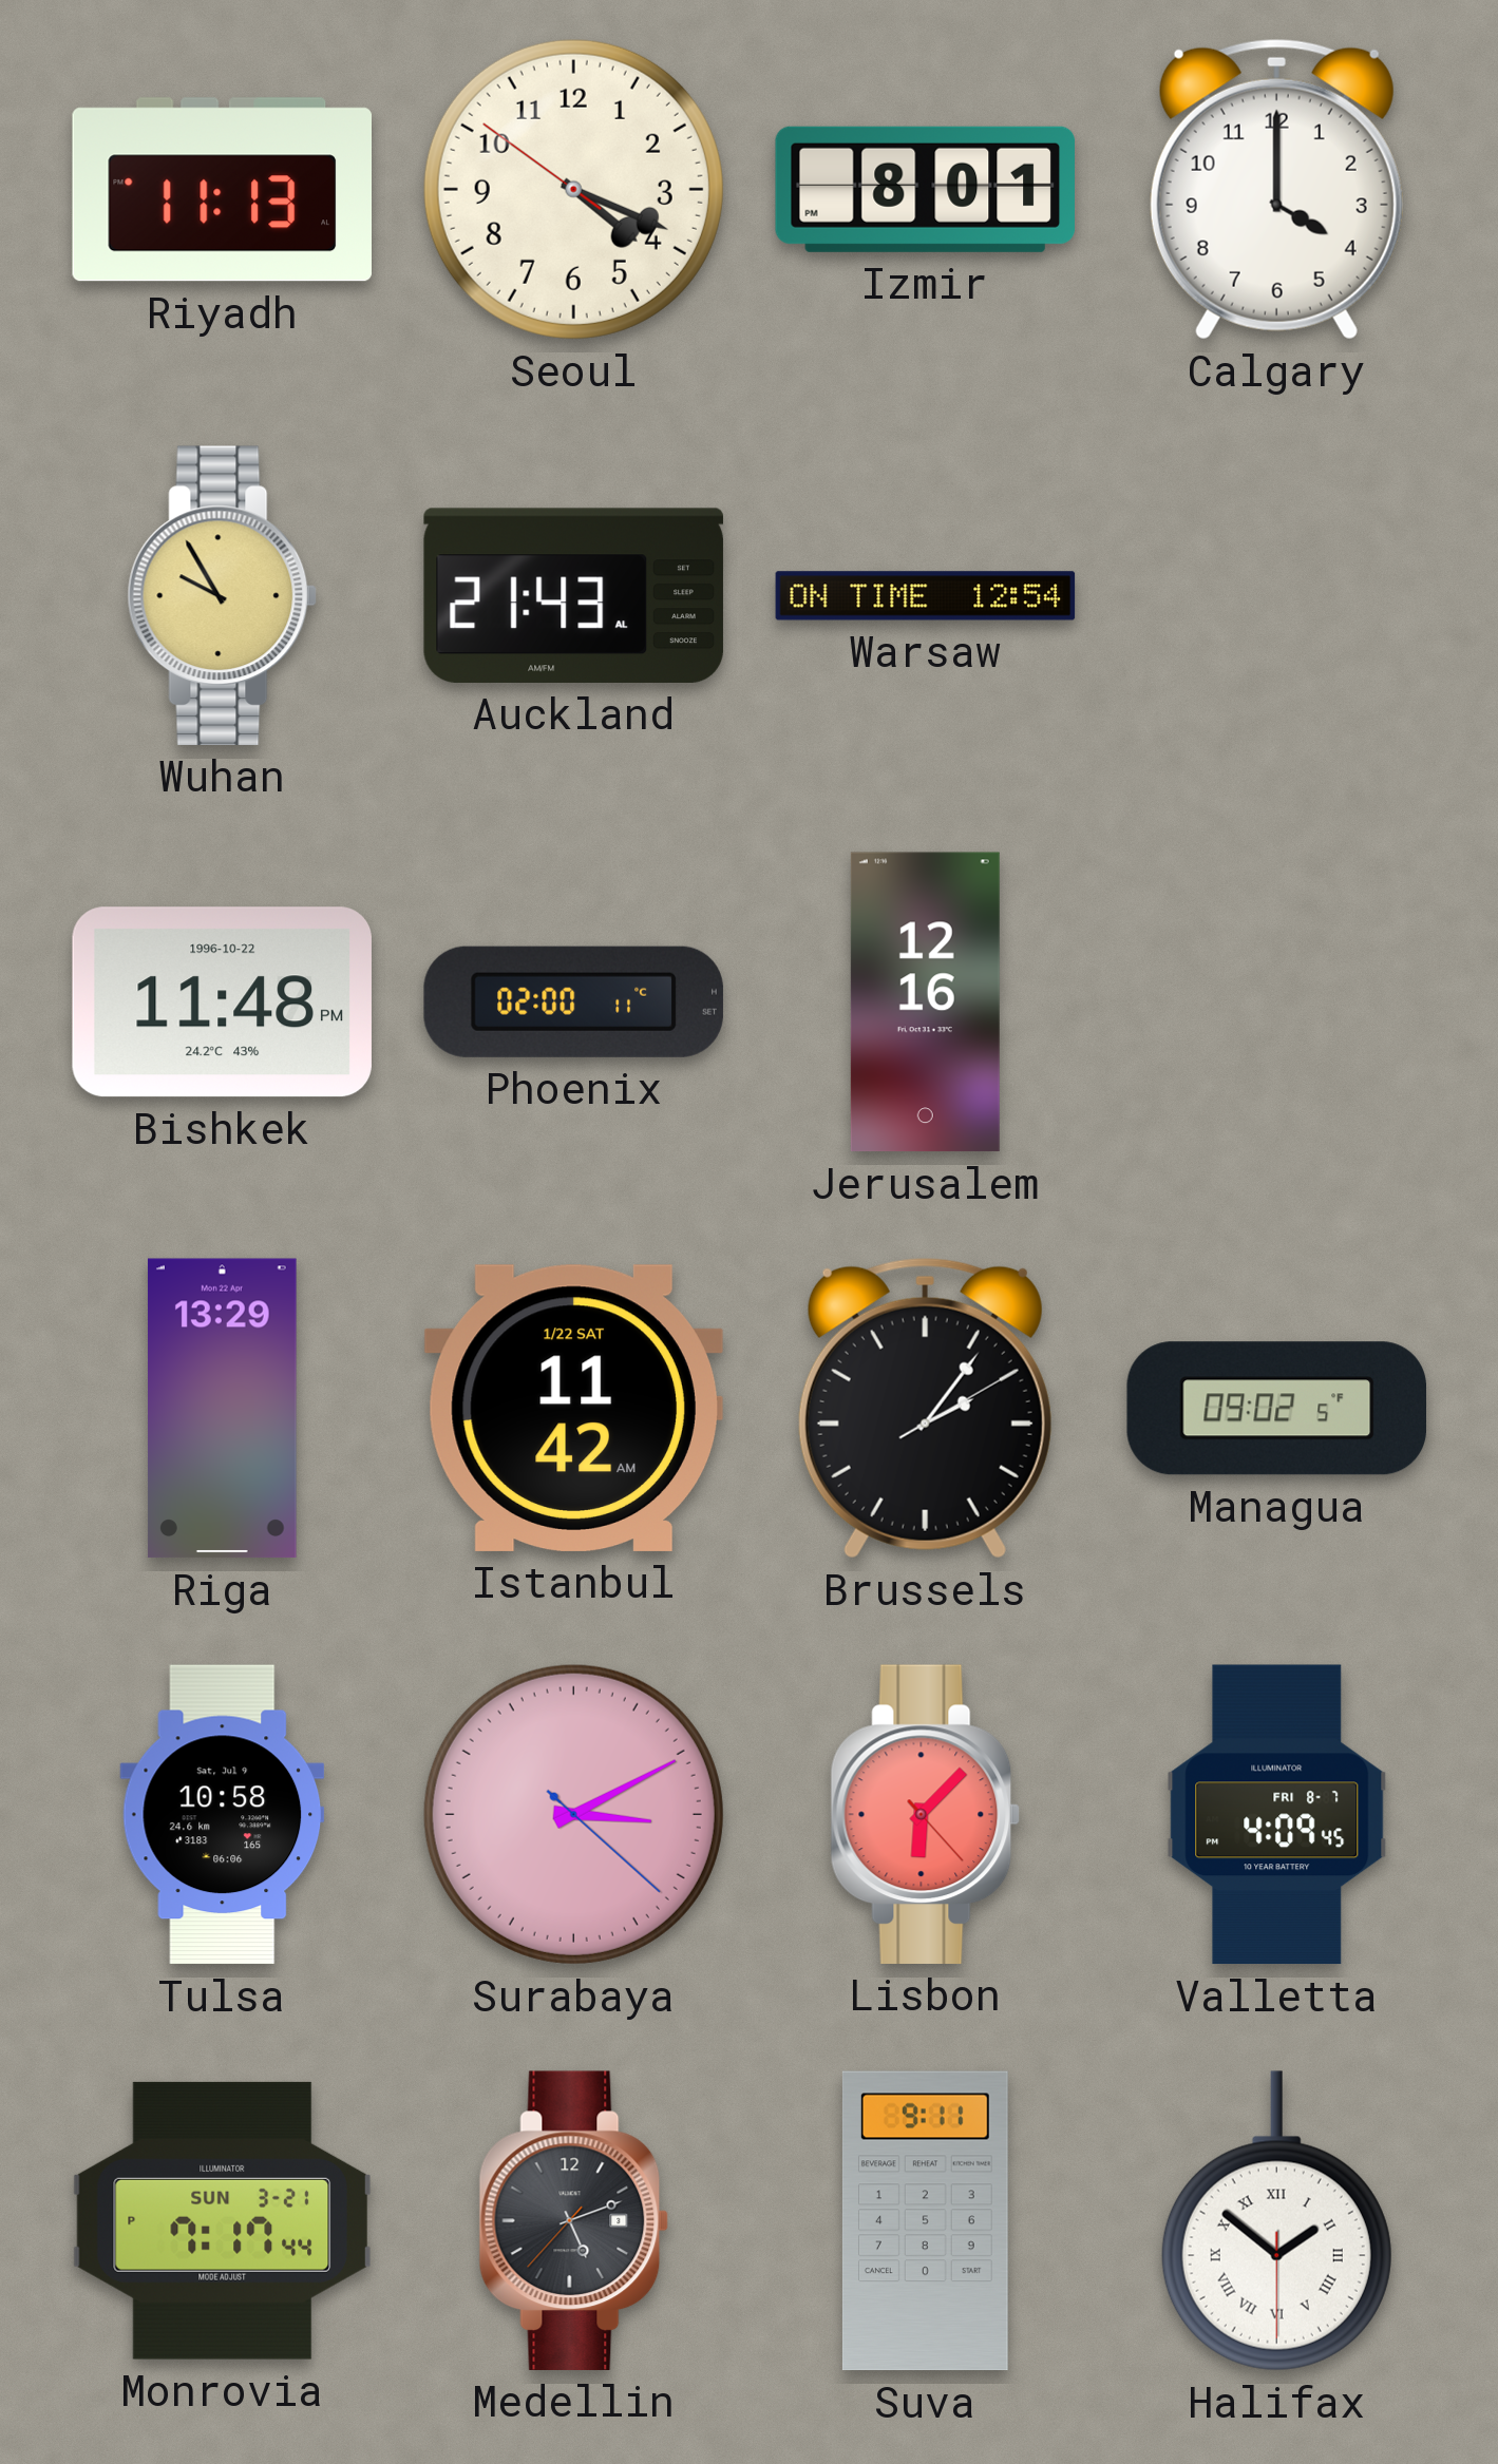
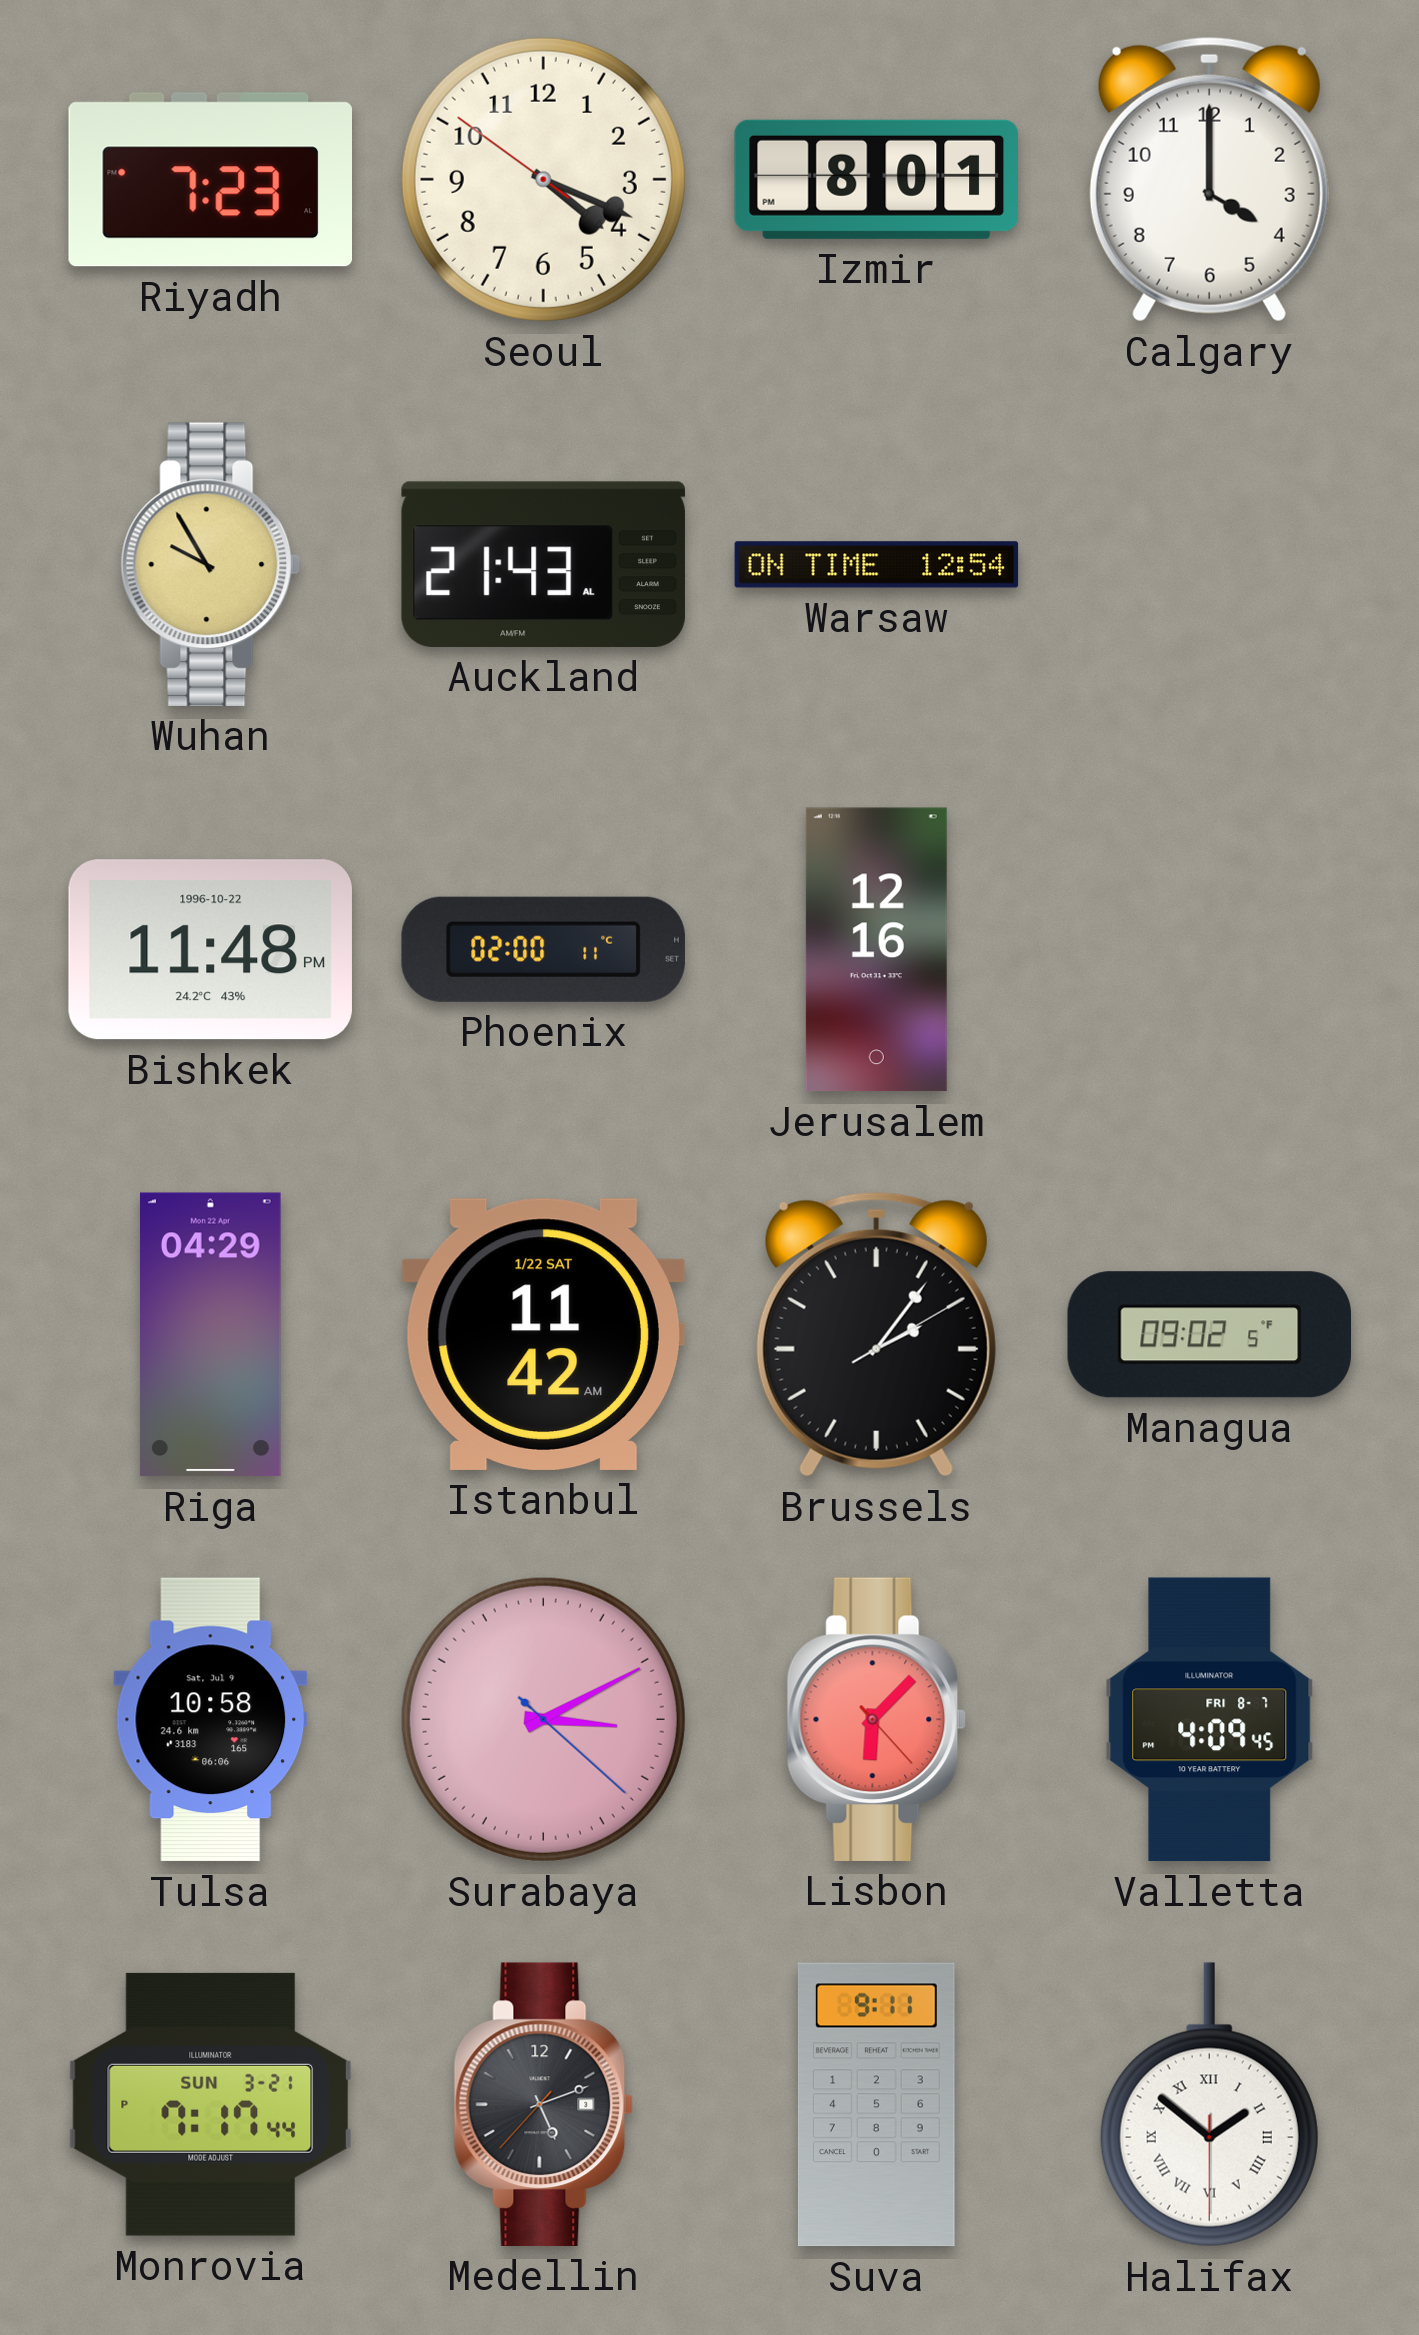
Riyadh: 11:13 -> 7:23 (210, 180)
Riga: 13:29 -> 04:29 (210, 1335)
